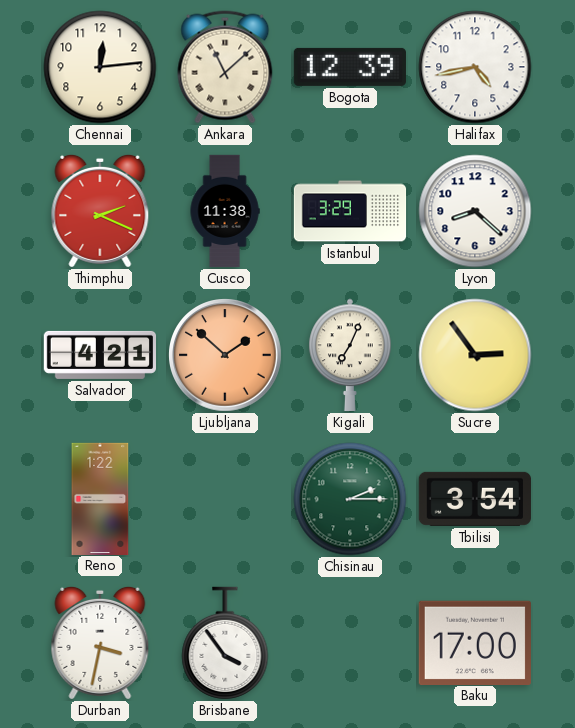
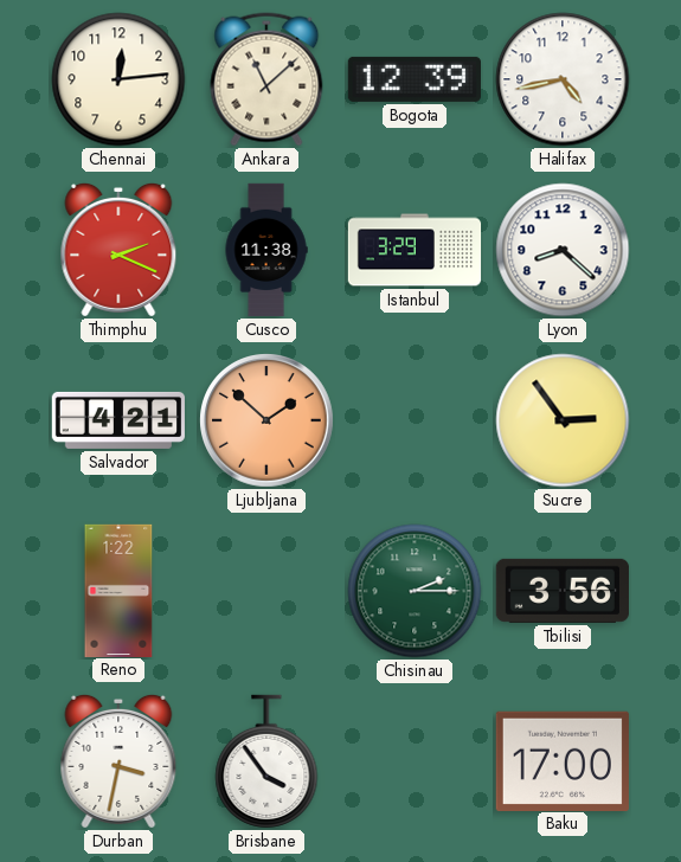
Kigali: 7:04 -> none (350, 355)
Tbilisi: 3:54 -> 3:56 (563, 591)
